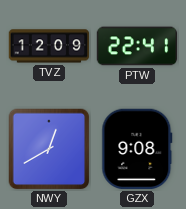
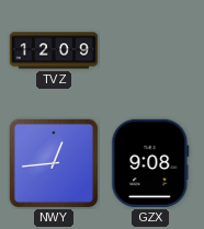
PTW: 22:41 -> none (137, 46)
NWY: 12:40 -> 12:44 (54, 163)
